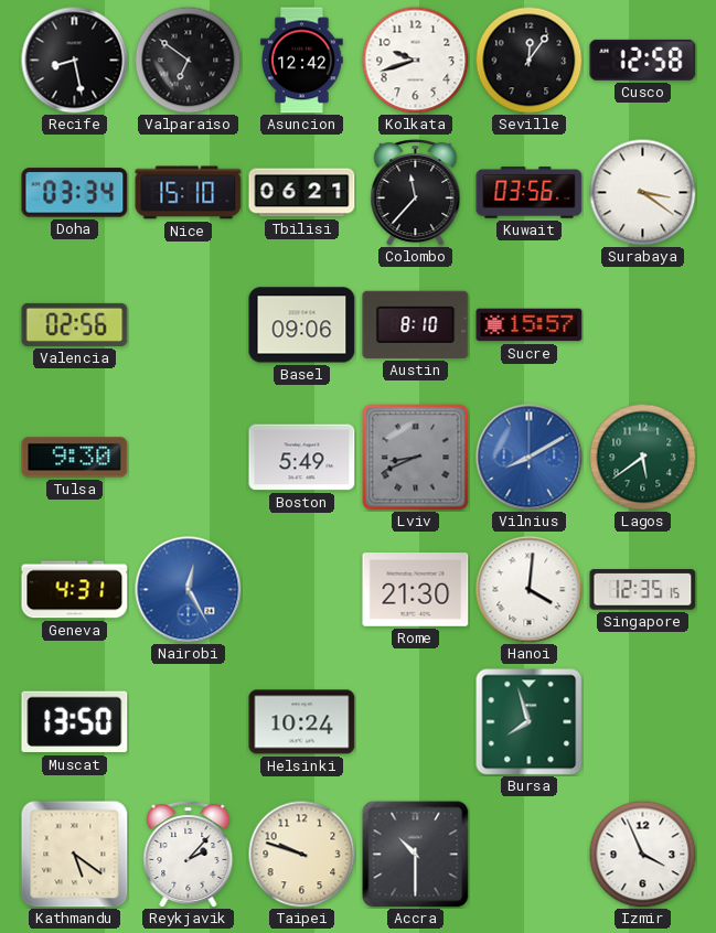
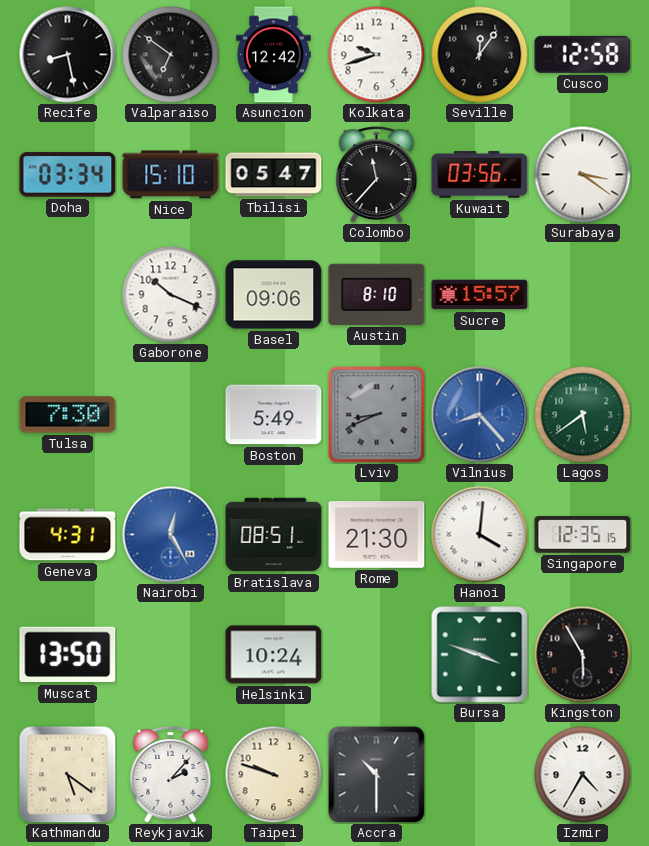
Tbilisi: 06:21 -> 05:47 (274, 175)
Valencia: 02:56 -> none (75, 324)
Gaborone: none -> 10:19 (170, 294)
Tulsa: 9:30 -> 7:30 (68, 415)
Vilnius: 8:10 -> 8:23 (480, 415)
Bratislava: none -> 08:51 (274, 535)
Bursa: 7:57 -> 3:48 (480, 655)
Kingston: none -> 5:55 (583, 655)
Izmir: 3:56 -> 4:35 (582, 774)
